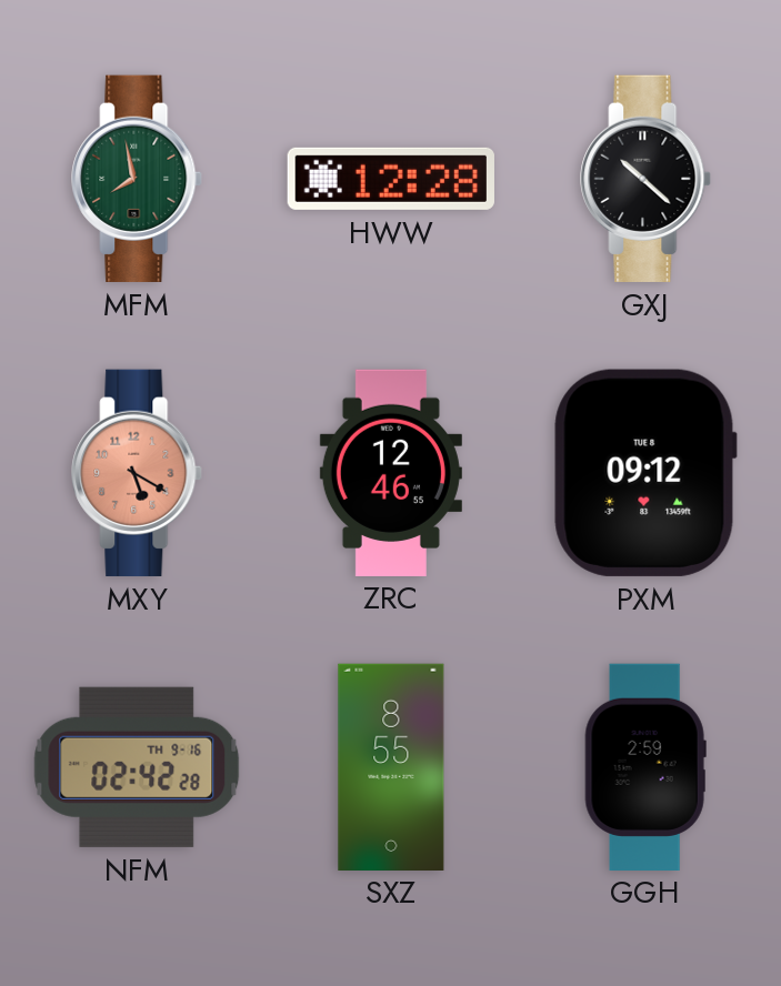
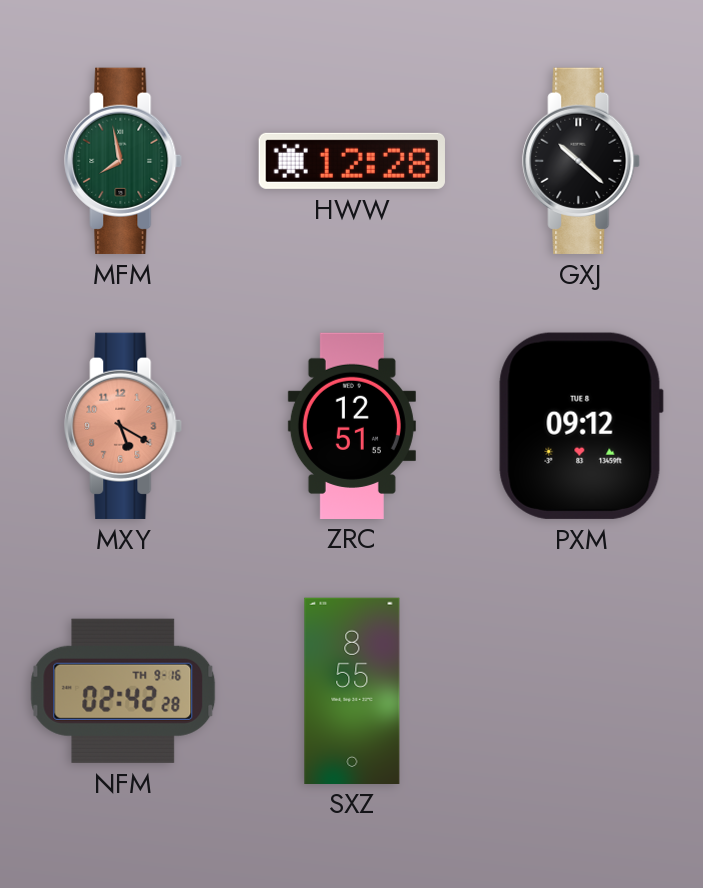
ZRC: 12:46 -> 12:51 (352, 425)
GGH: 2:59 -> none (645, 766)
